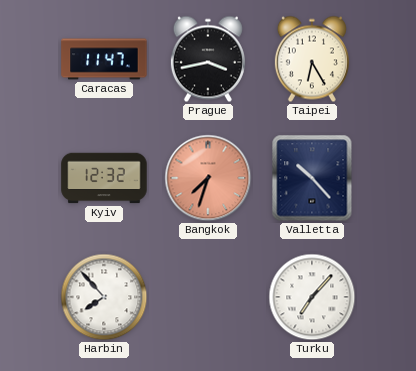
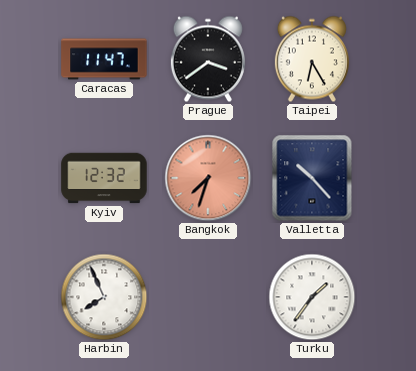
Prague: 3:43 -> 3:39 (208, 59)
Harbin: 7:53 -> 7:56 (104, 297)
Turku: 7:07 -> 1:36 (312, 297)
